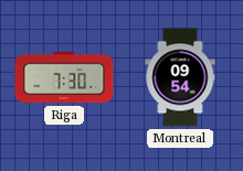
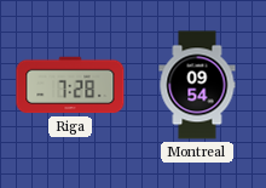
Riga: 7:30 -> 7:28 (70, 85)
